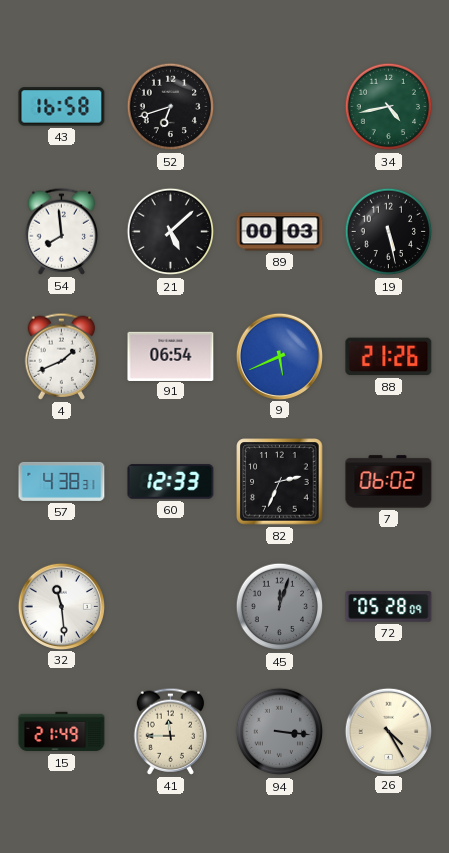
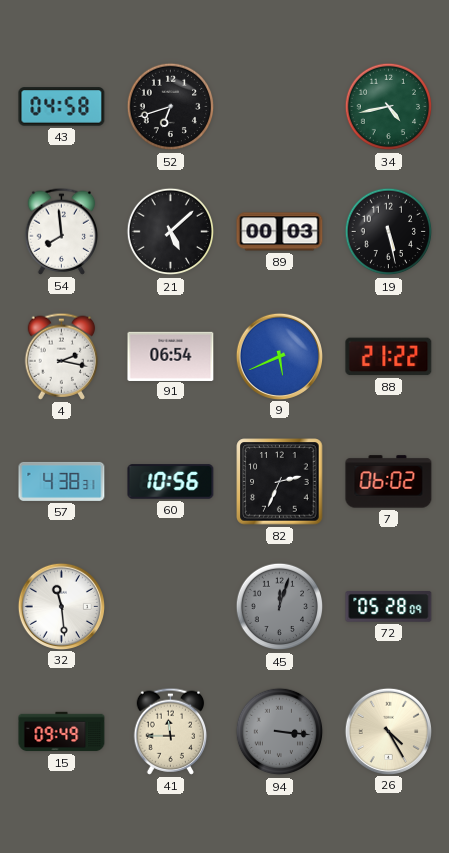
43: 16:58 -> 04:58 (62, 107)
4: 1:41 -> 2:17 (62, 356)
88: 21:26 -> 21:22 (389, 357)
60: 12:33 -> 10:56 (171, 482)
15: 21:49 -> 09:49 (62, 732)
